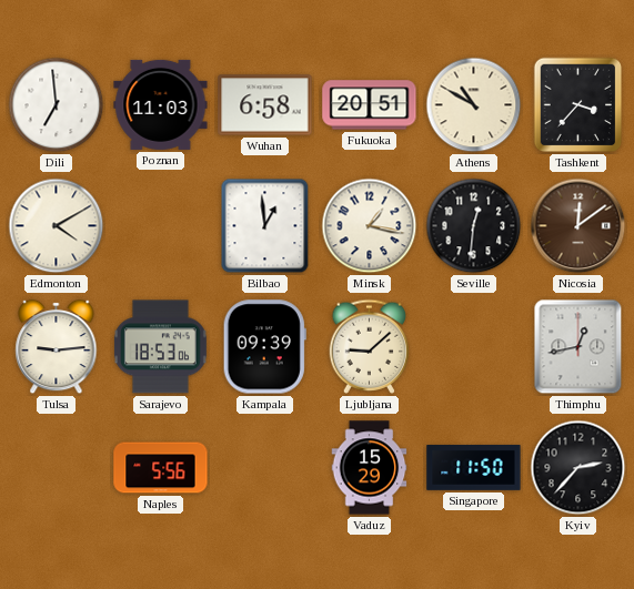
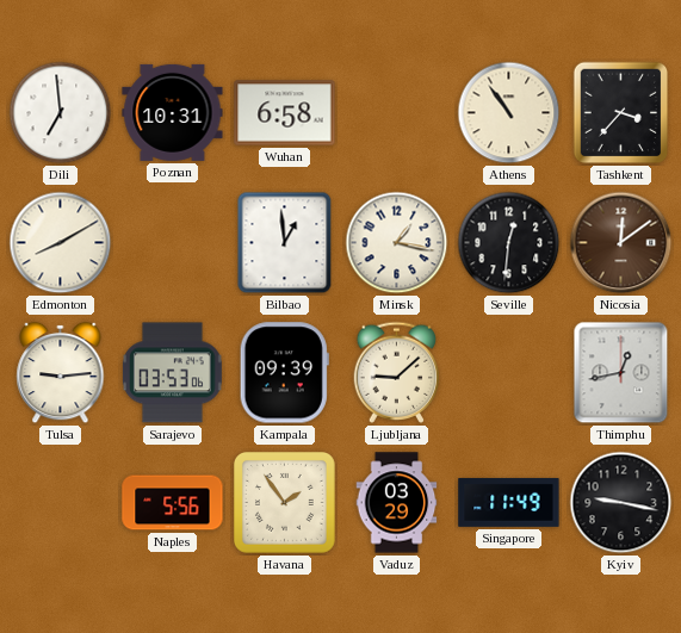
Poznan: 11:03 -> 10:31 (173, 112)
Fukuoka: 20:51 -> none (370, 105)
Athens: 10:50 -> 10:54 (509, 113)
Edmonton: 4:10 -> 8:10 (61, 243)
Sarajevo: 18:53 -> 03:53 (172, 373)
Havana: none -> 1:54 (285, 503)
Vaduz: 15:29 -> 03:29 (397, 503)
Singapore: 11:50 -> 11:49 (509, 502)
Kyiv: 2:37 -> 9:17 (621, 503)
